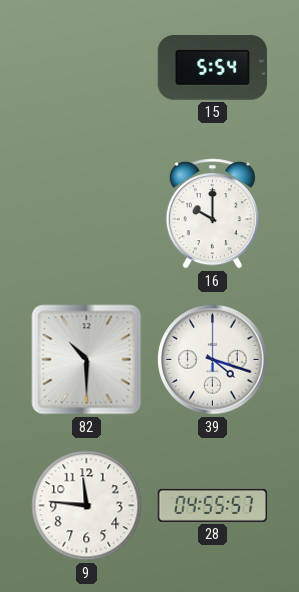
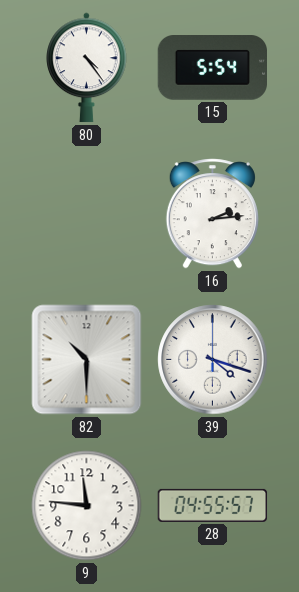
80: none -> 4:24 (87, 68)
16: 10:00 -> 2:14 (212, 214)
